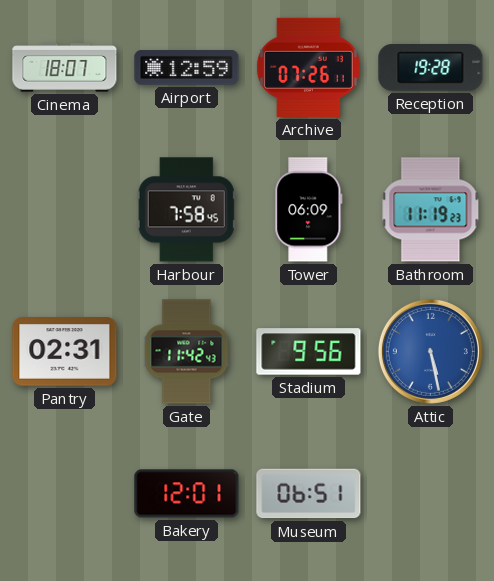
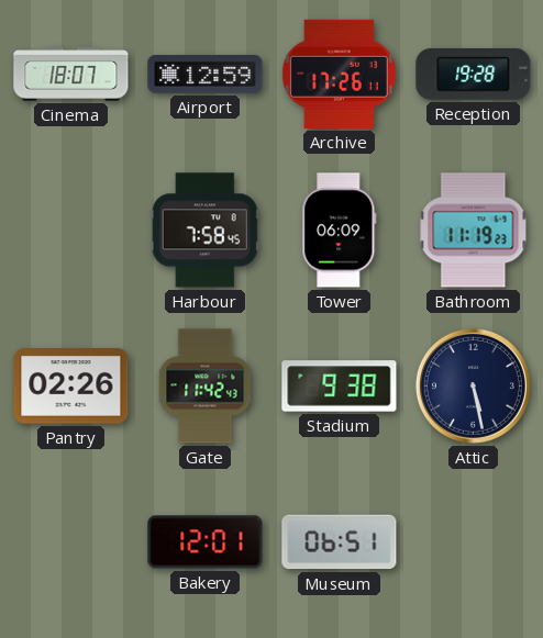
Archive: 07:26 -> 17:26 (339, 74)
Pantry: 02:31 -> 02:26 (71, 387)
Stadium: 9:56 -> 9:38 (340, 387)
Attic dial: blue -> navy (473, 385)
